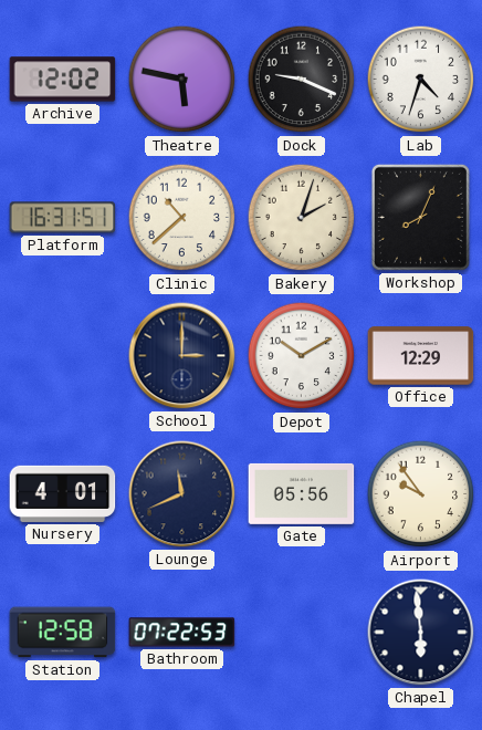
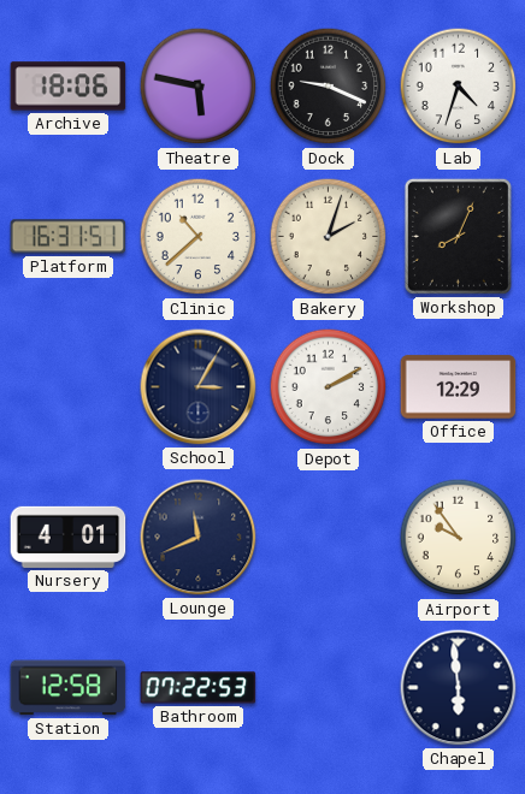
Archive: 12:02 -> 18:06 (69, 87)
School: 3:00 -> 3:05 (199, 387)
Depot: 10:10 -> 2:10 (329, 387)
Gate: 05:56 -> none (302, 493)
